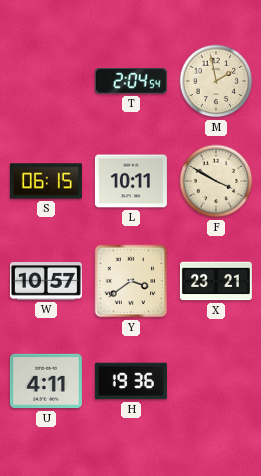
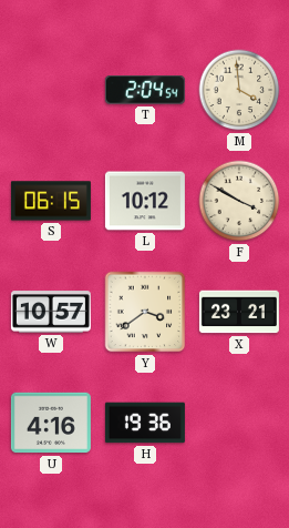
M: 1:58 -> 3:59 (239, 90)
L: 10:11 -> 10:12 (145, 201)
U: 4:11 -> 4:16 (51, 423)
